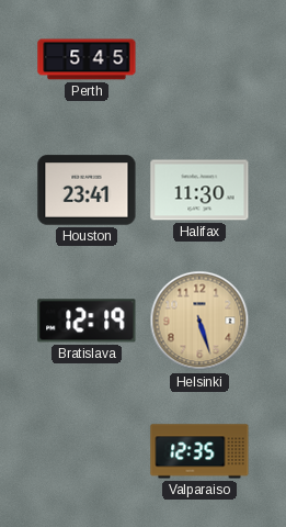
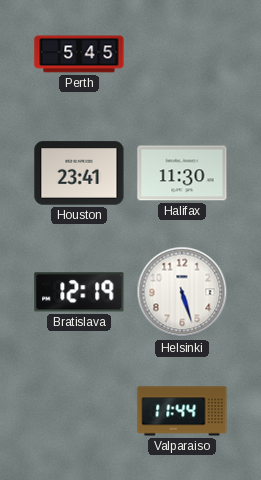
Helsinki dial: champagne -> white (182, 292)
Valparaiso: 12:35 -> 11:44 (182, 411)
